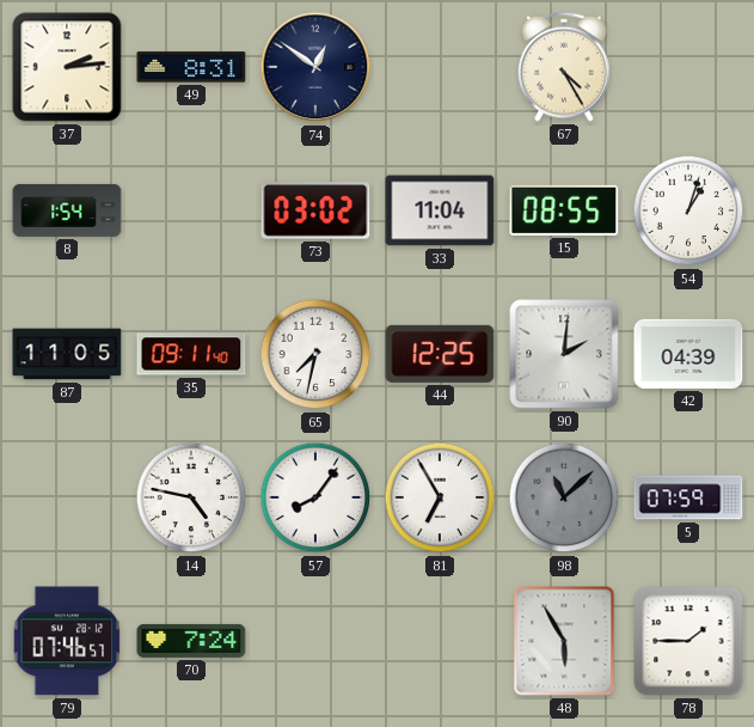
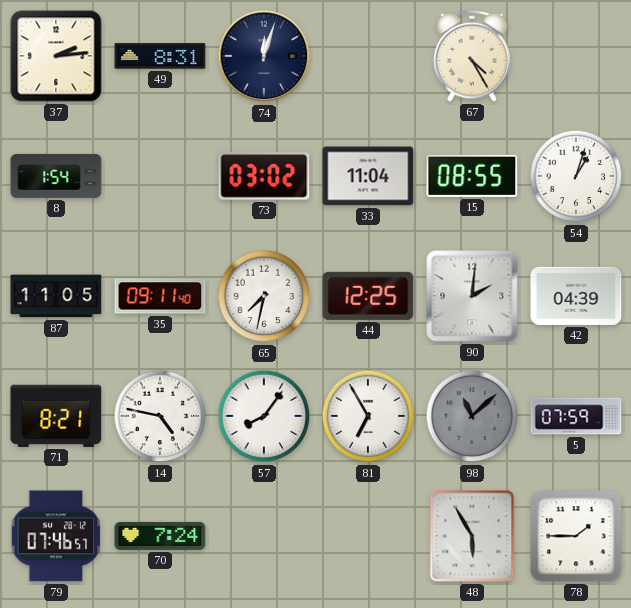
74: 12:51 -> 12:03 (264, 56)
71: none -> 8:21 (56, 416)
